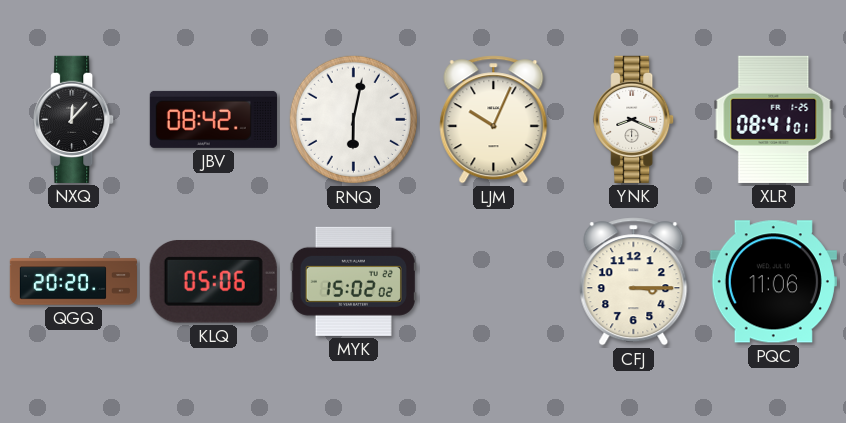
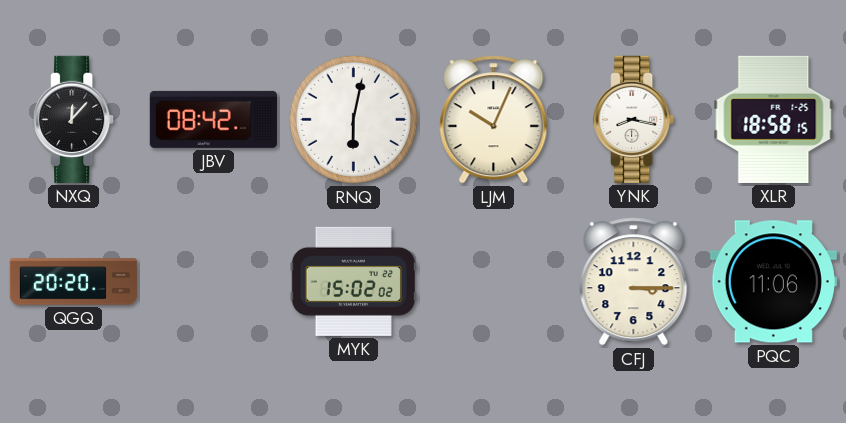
YNK: 8:19 -> 8:17 (634, 119)
XLR: 08:41 -> 18:58 (774, 119)
KLQ: 05:06 -> none (213, 282)
